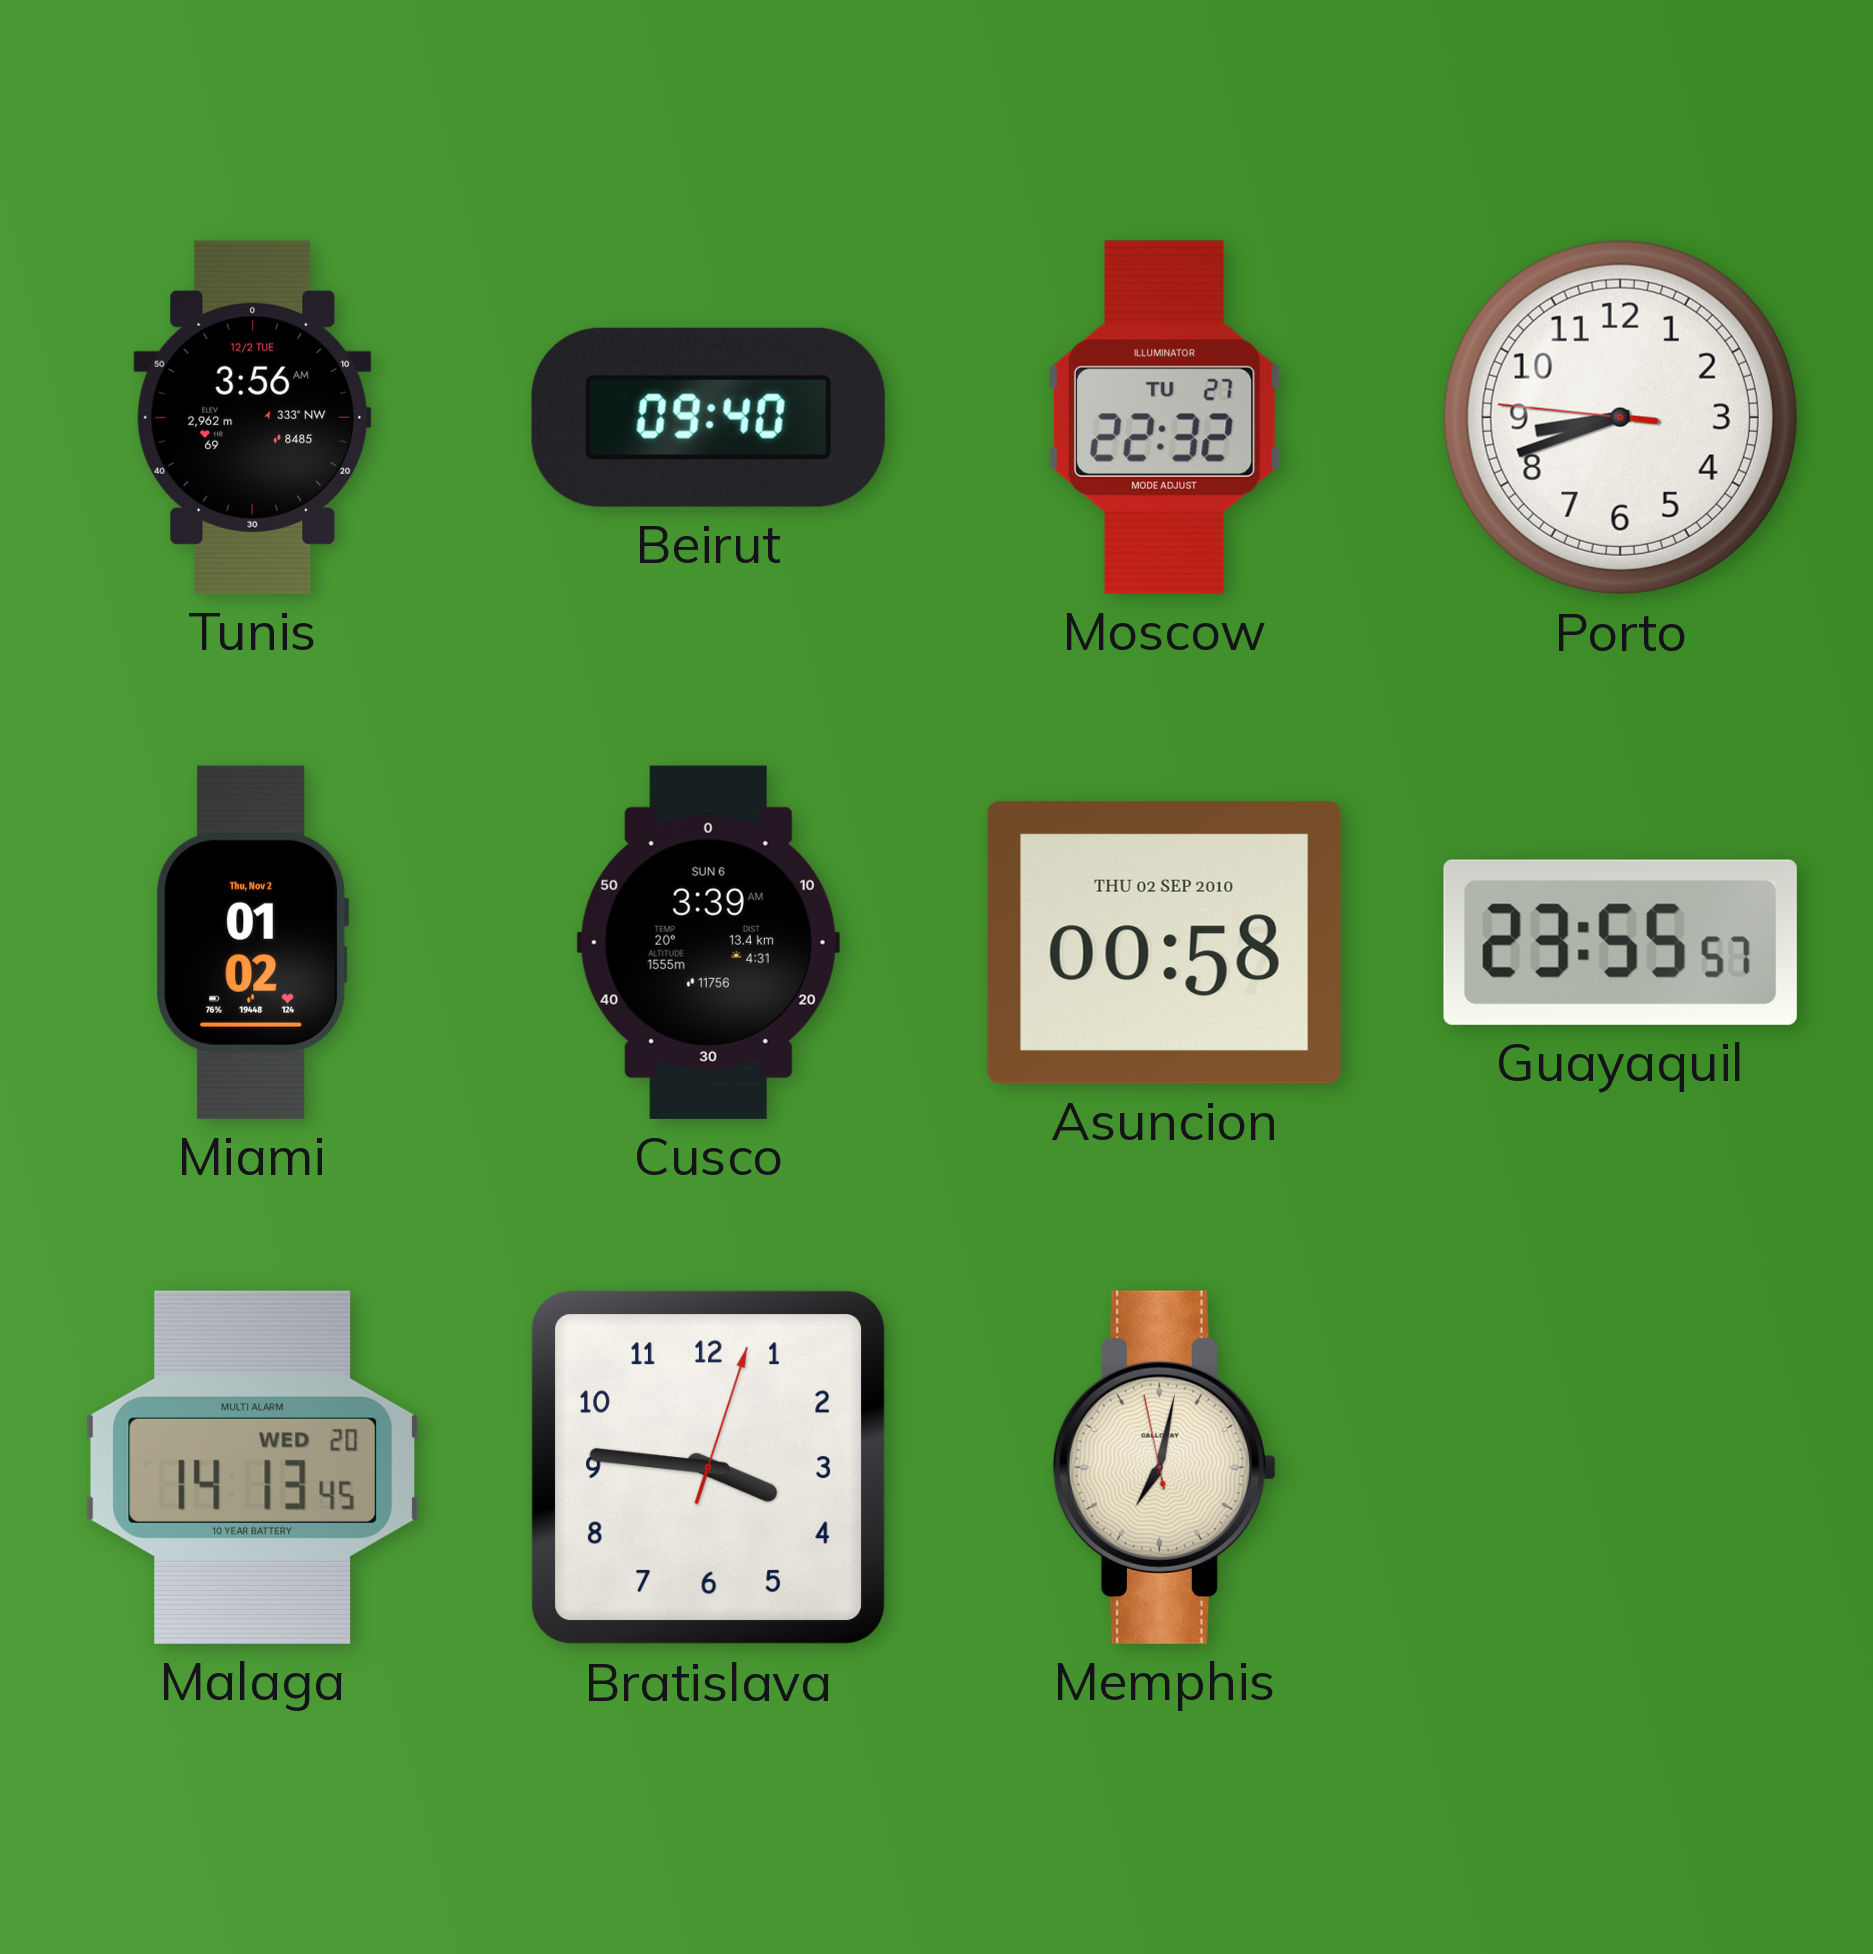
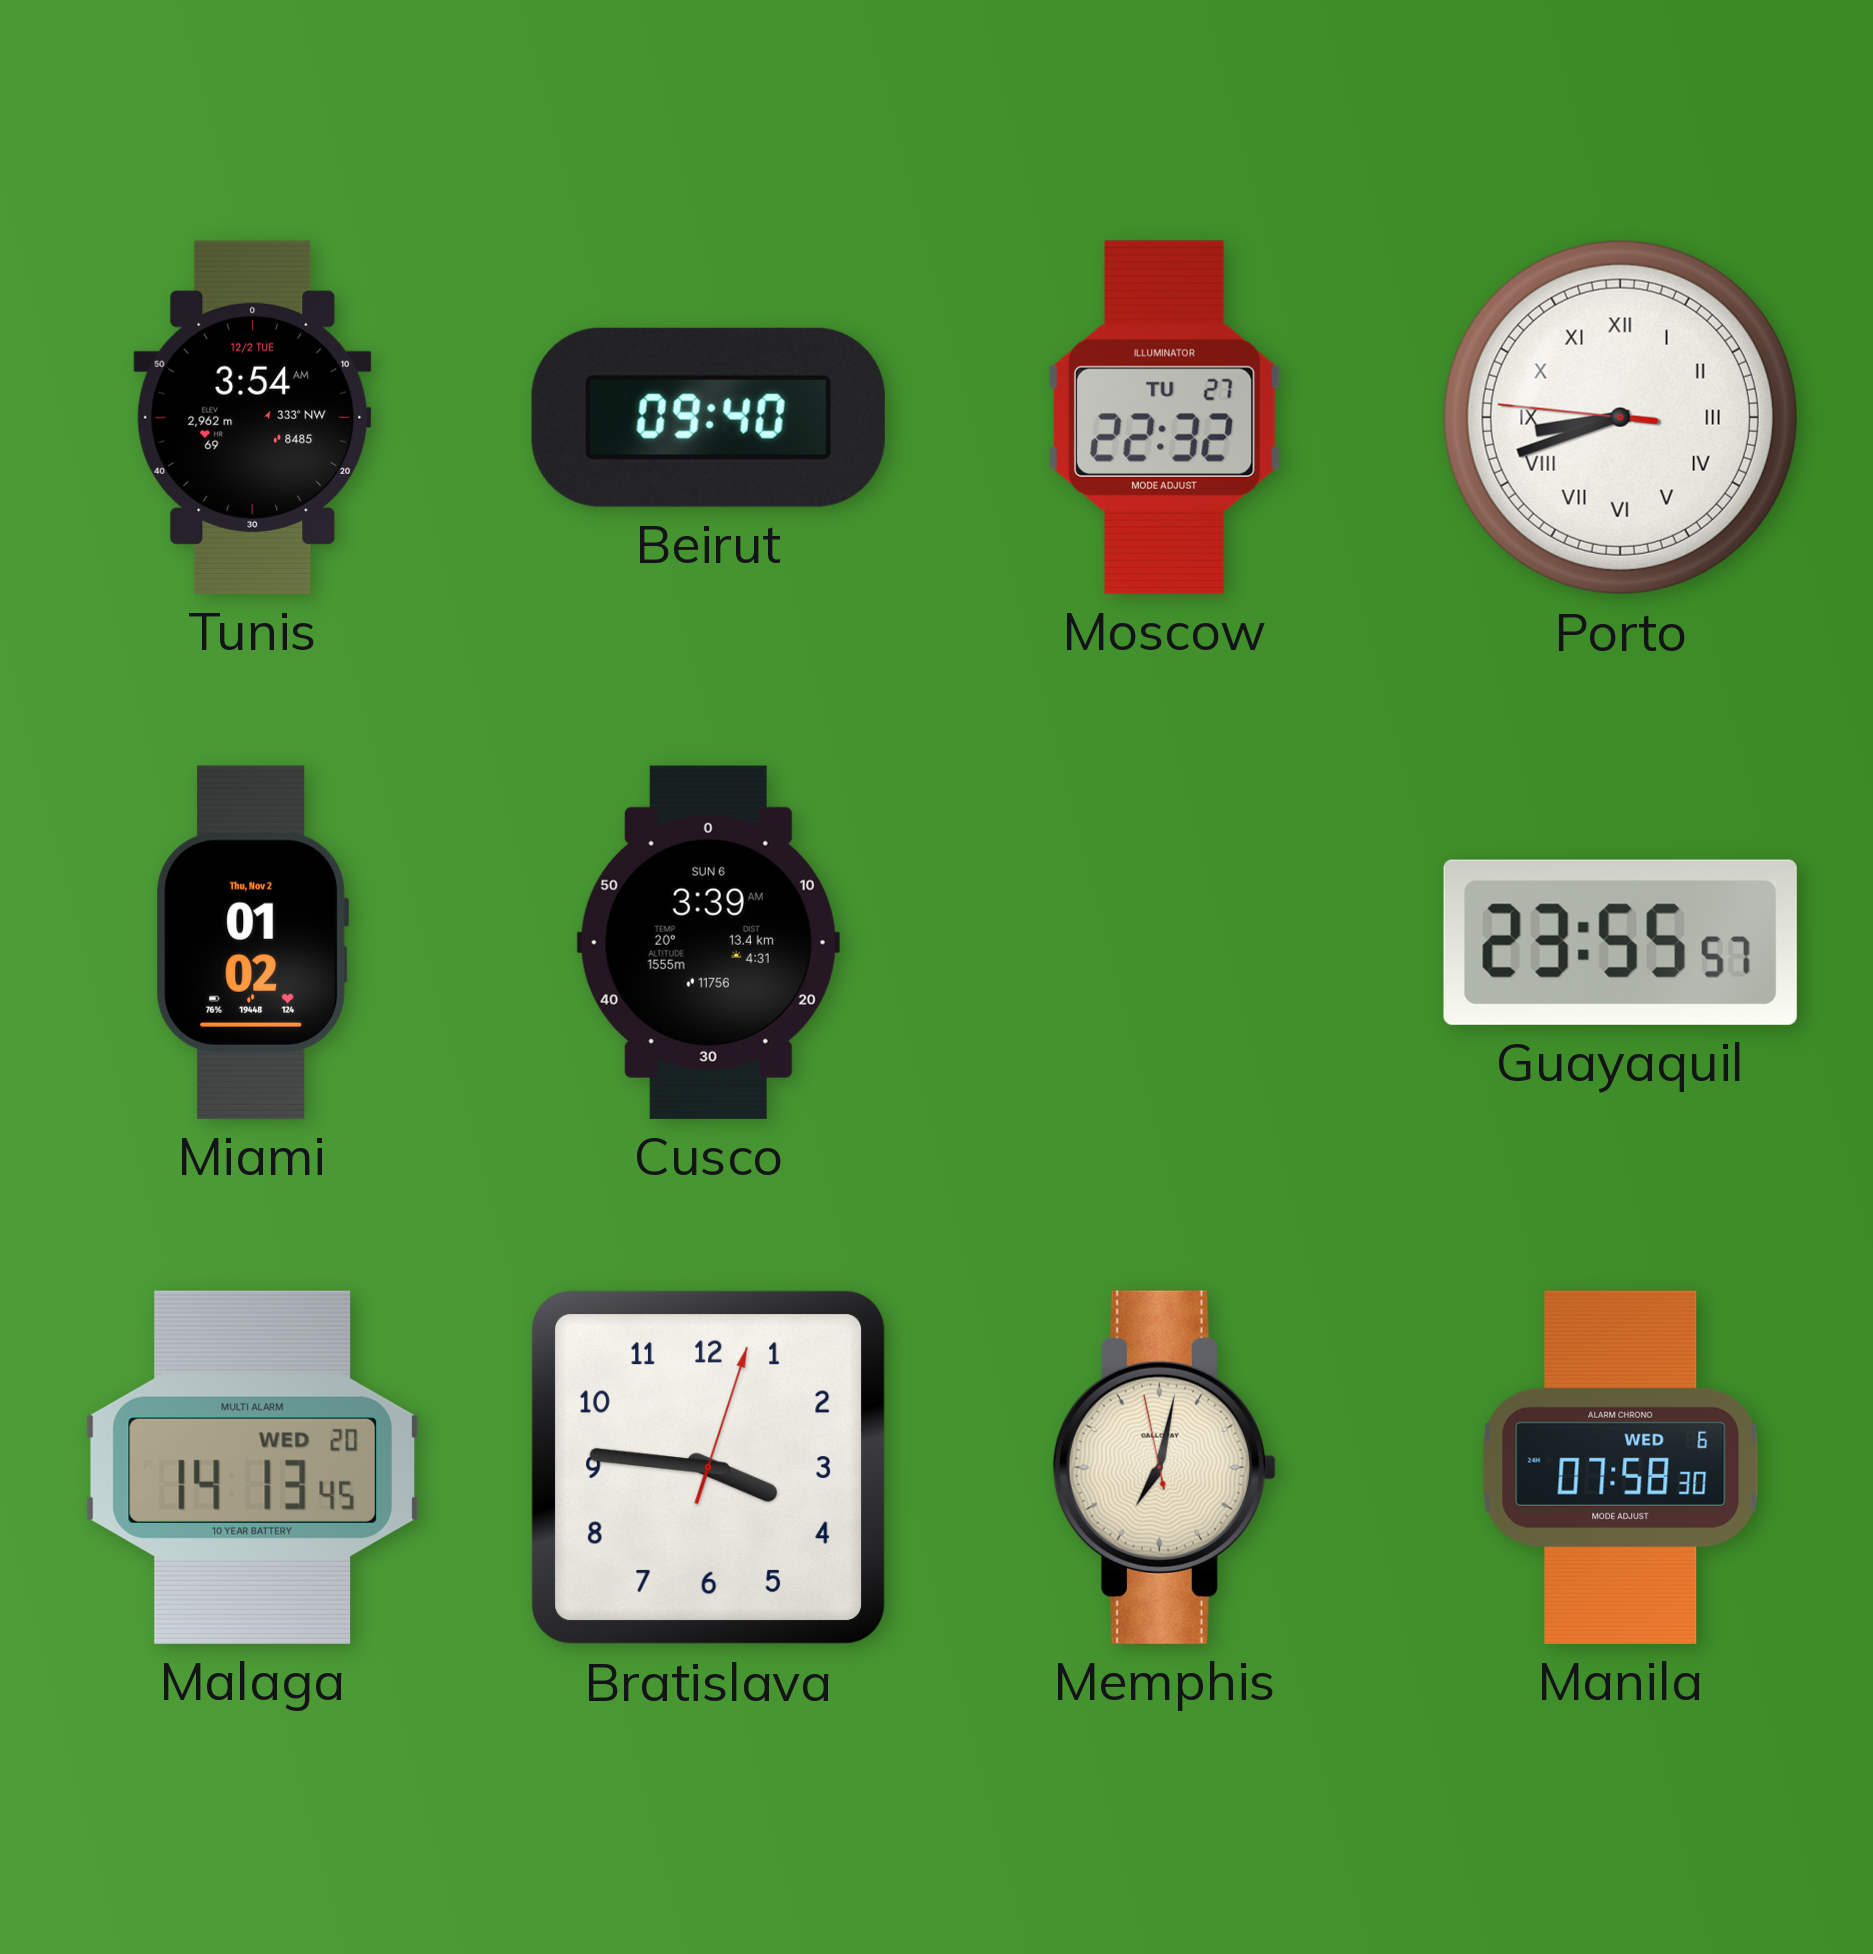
Tunis: 3:56 -> 3:54 (253, 417)
Porto numerals: Arabic -> Roman (1620, 417)
Asuncion: 00:58 -> none (1164, 942)
Manila: none -> 07:58 (1621, 1467)
